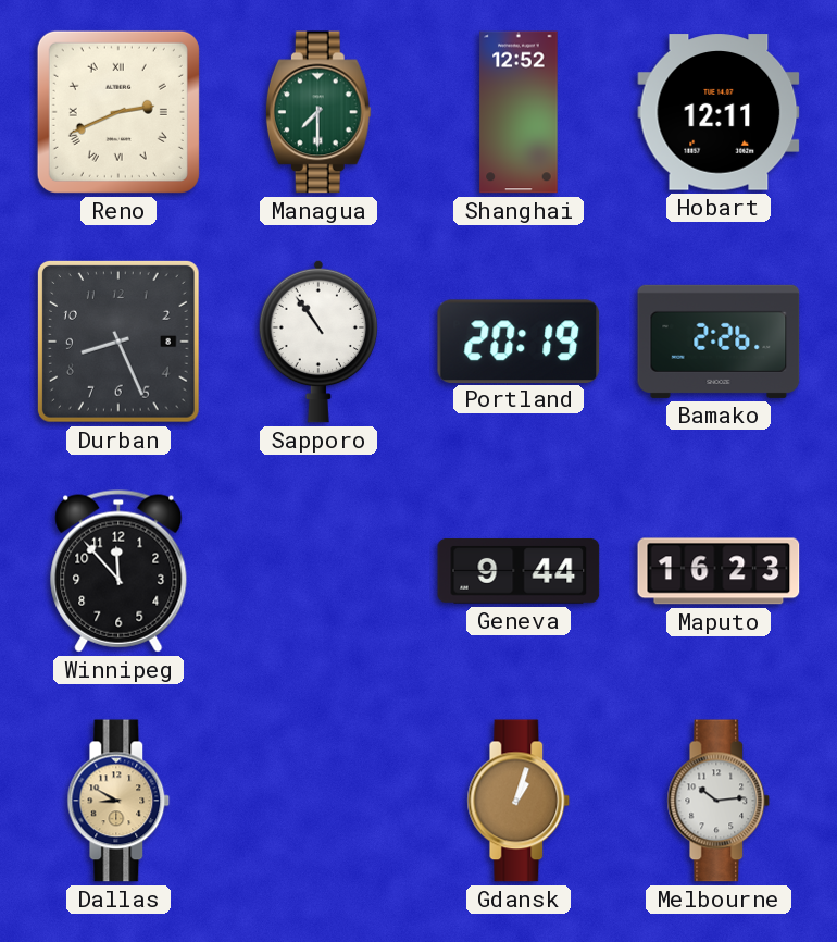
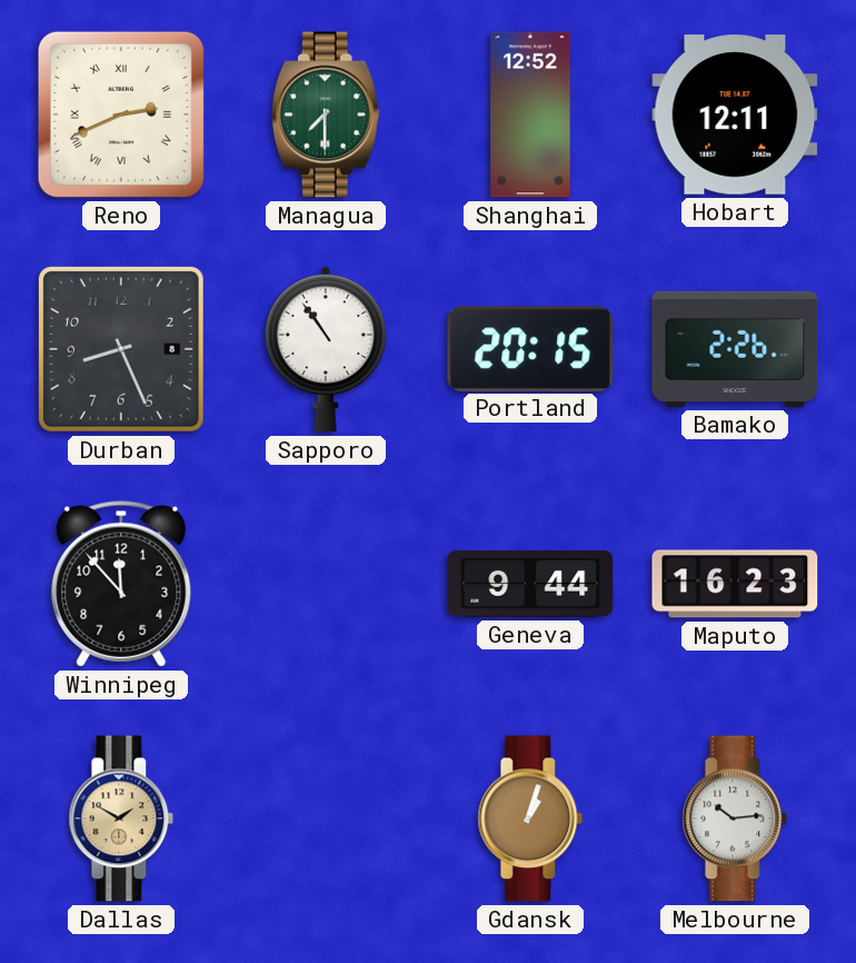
Portland: 20:19 -> 20:15 (530, 348)
Dallas: 8:50 -> 1:50 (121, 818)
